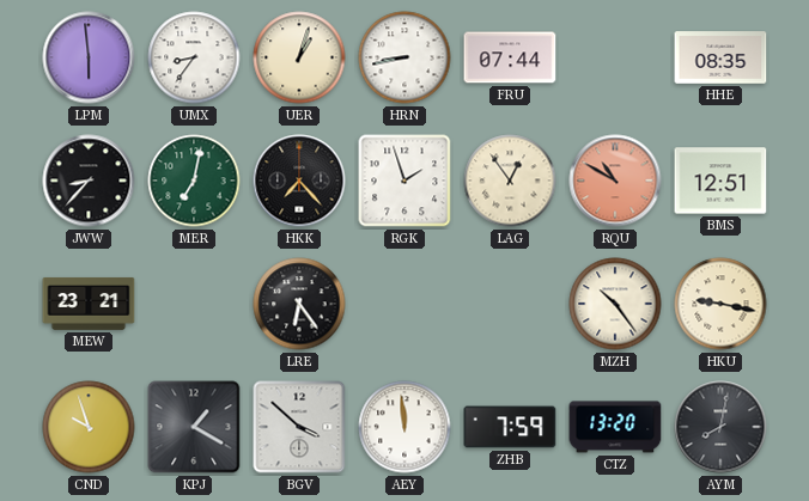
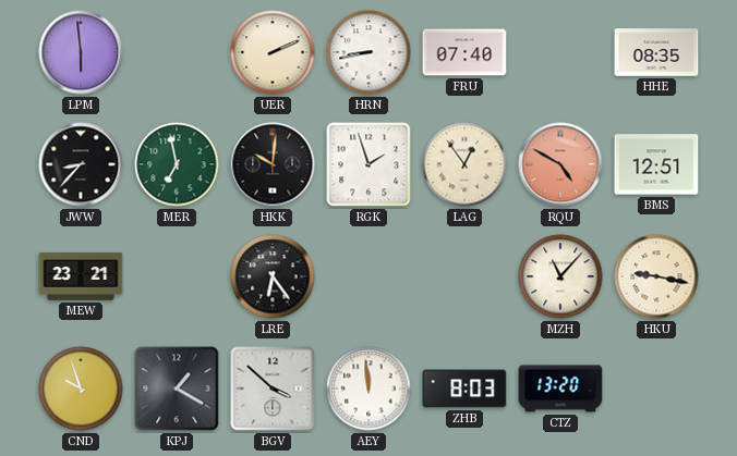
UMX: 8:36 -> none (194, 57)
UER: 1:03 -> 2:11 (273, 52)
FRU: 07:44 -> 07:40 (464, 52)
MER: 7:02 -> 6:58 (177, 164)
HKK: 7:23 -> 10:01 (273, 164)
RQU: 10:50 -> 4:50 (560, 164)
MZH: 10:24 -> 11:07 (560, 276)
ZHB: 7:59 -> 8:03 (464, 389)
AYM: 8:02 -> none (720, 427)
